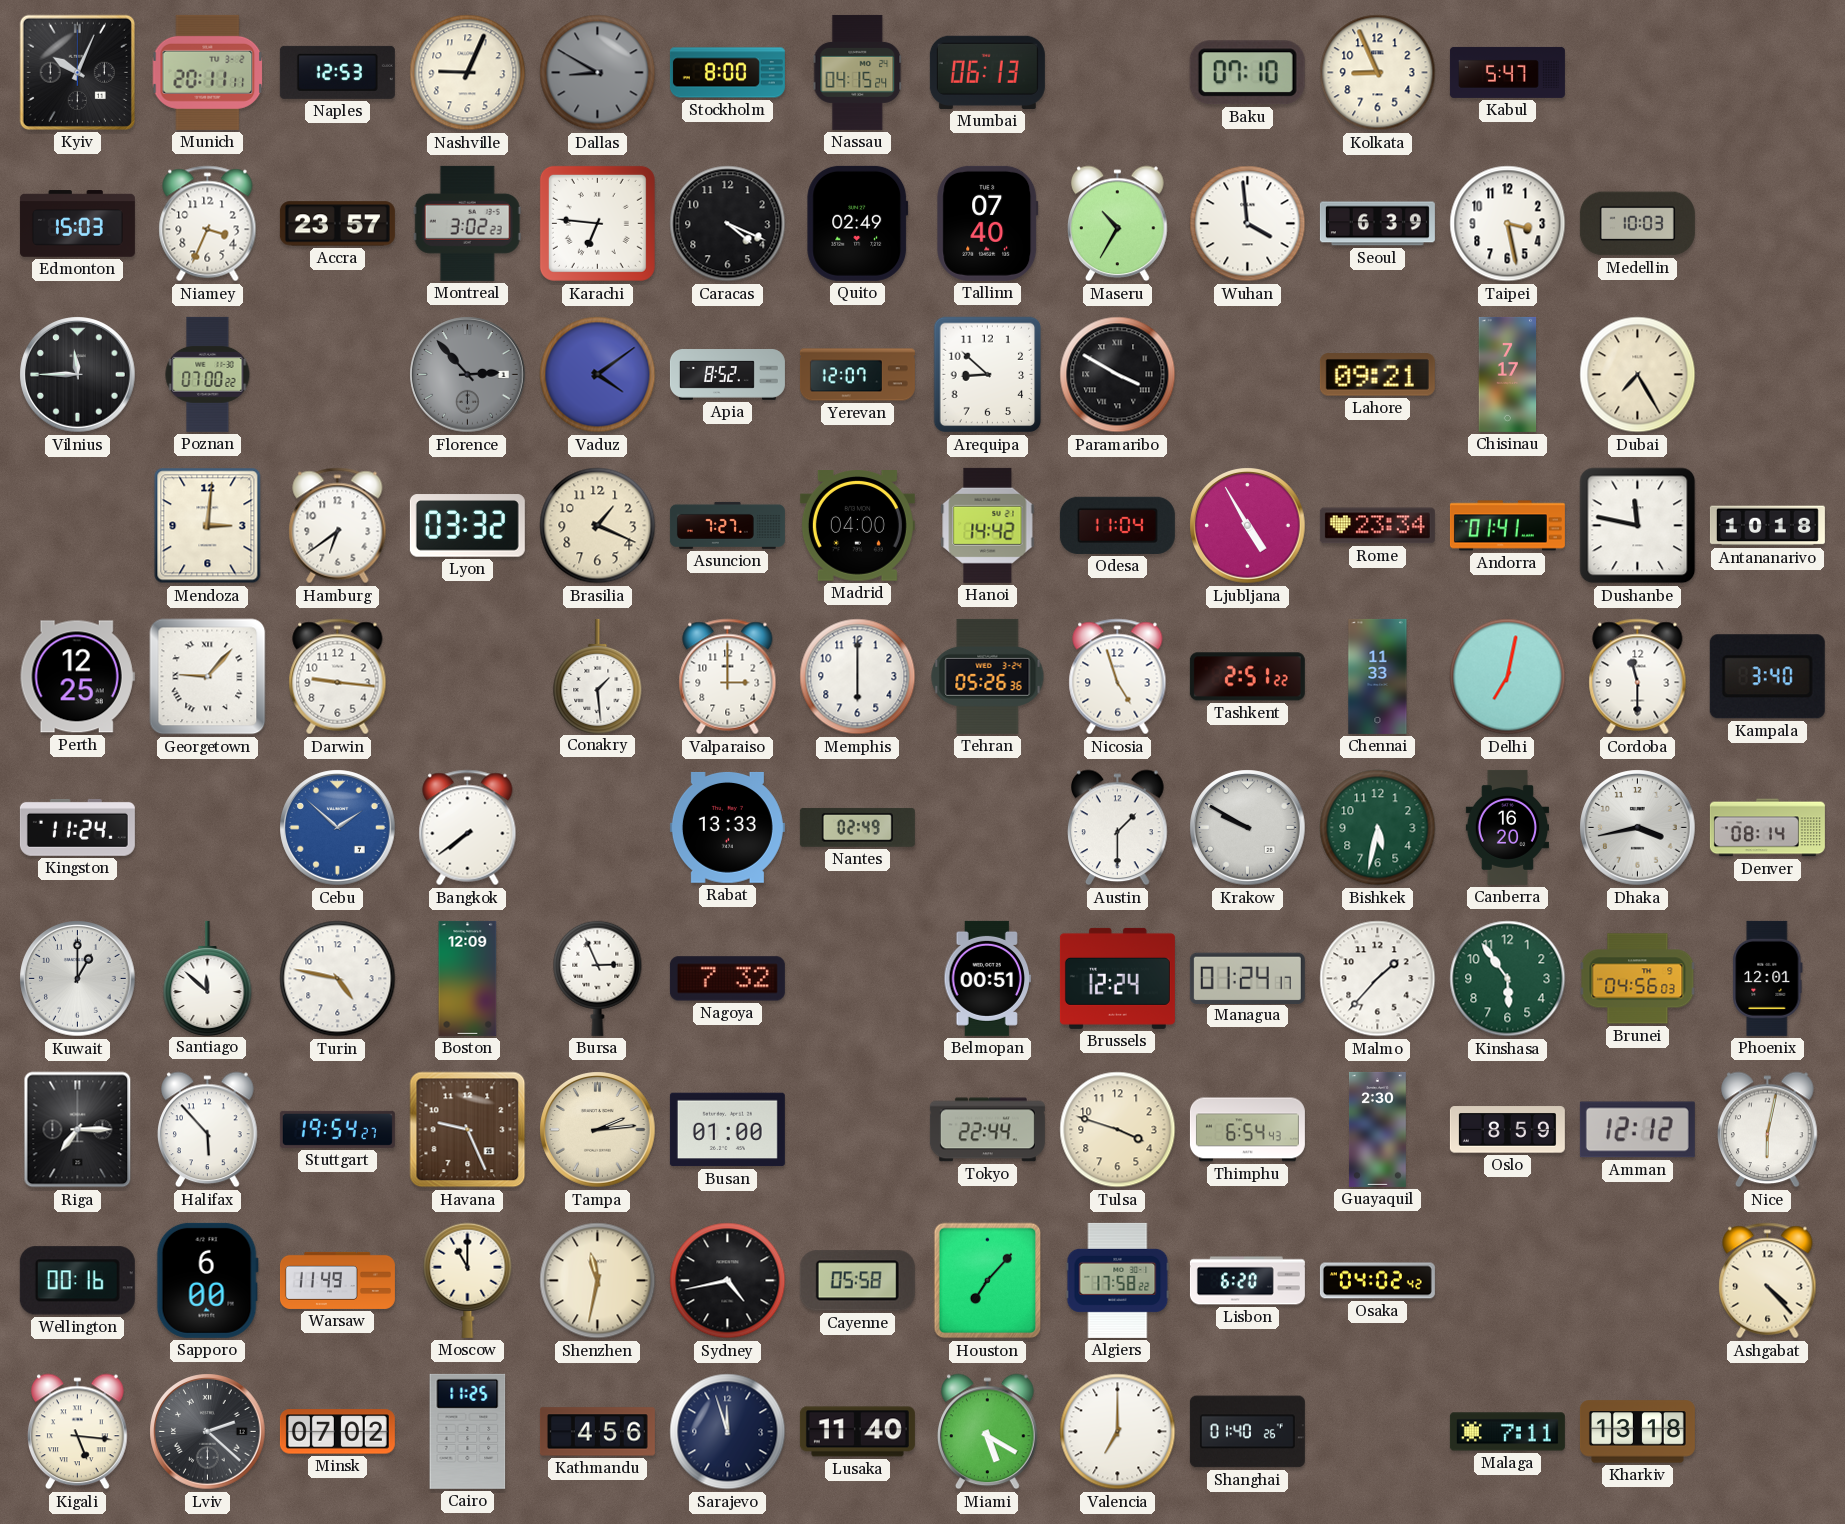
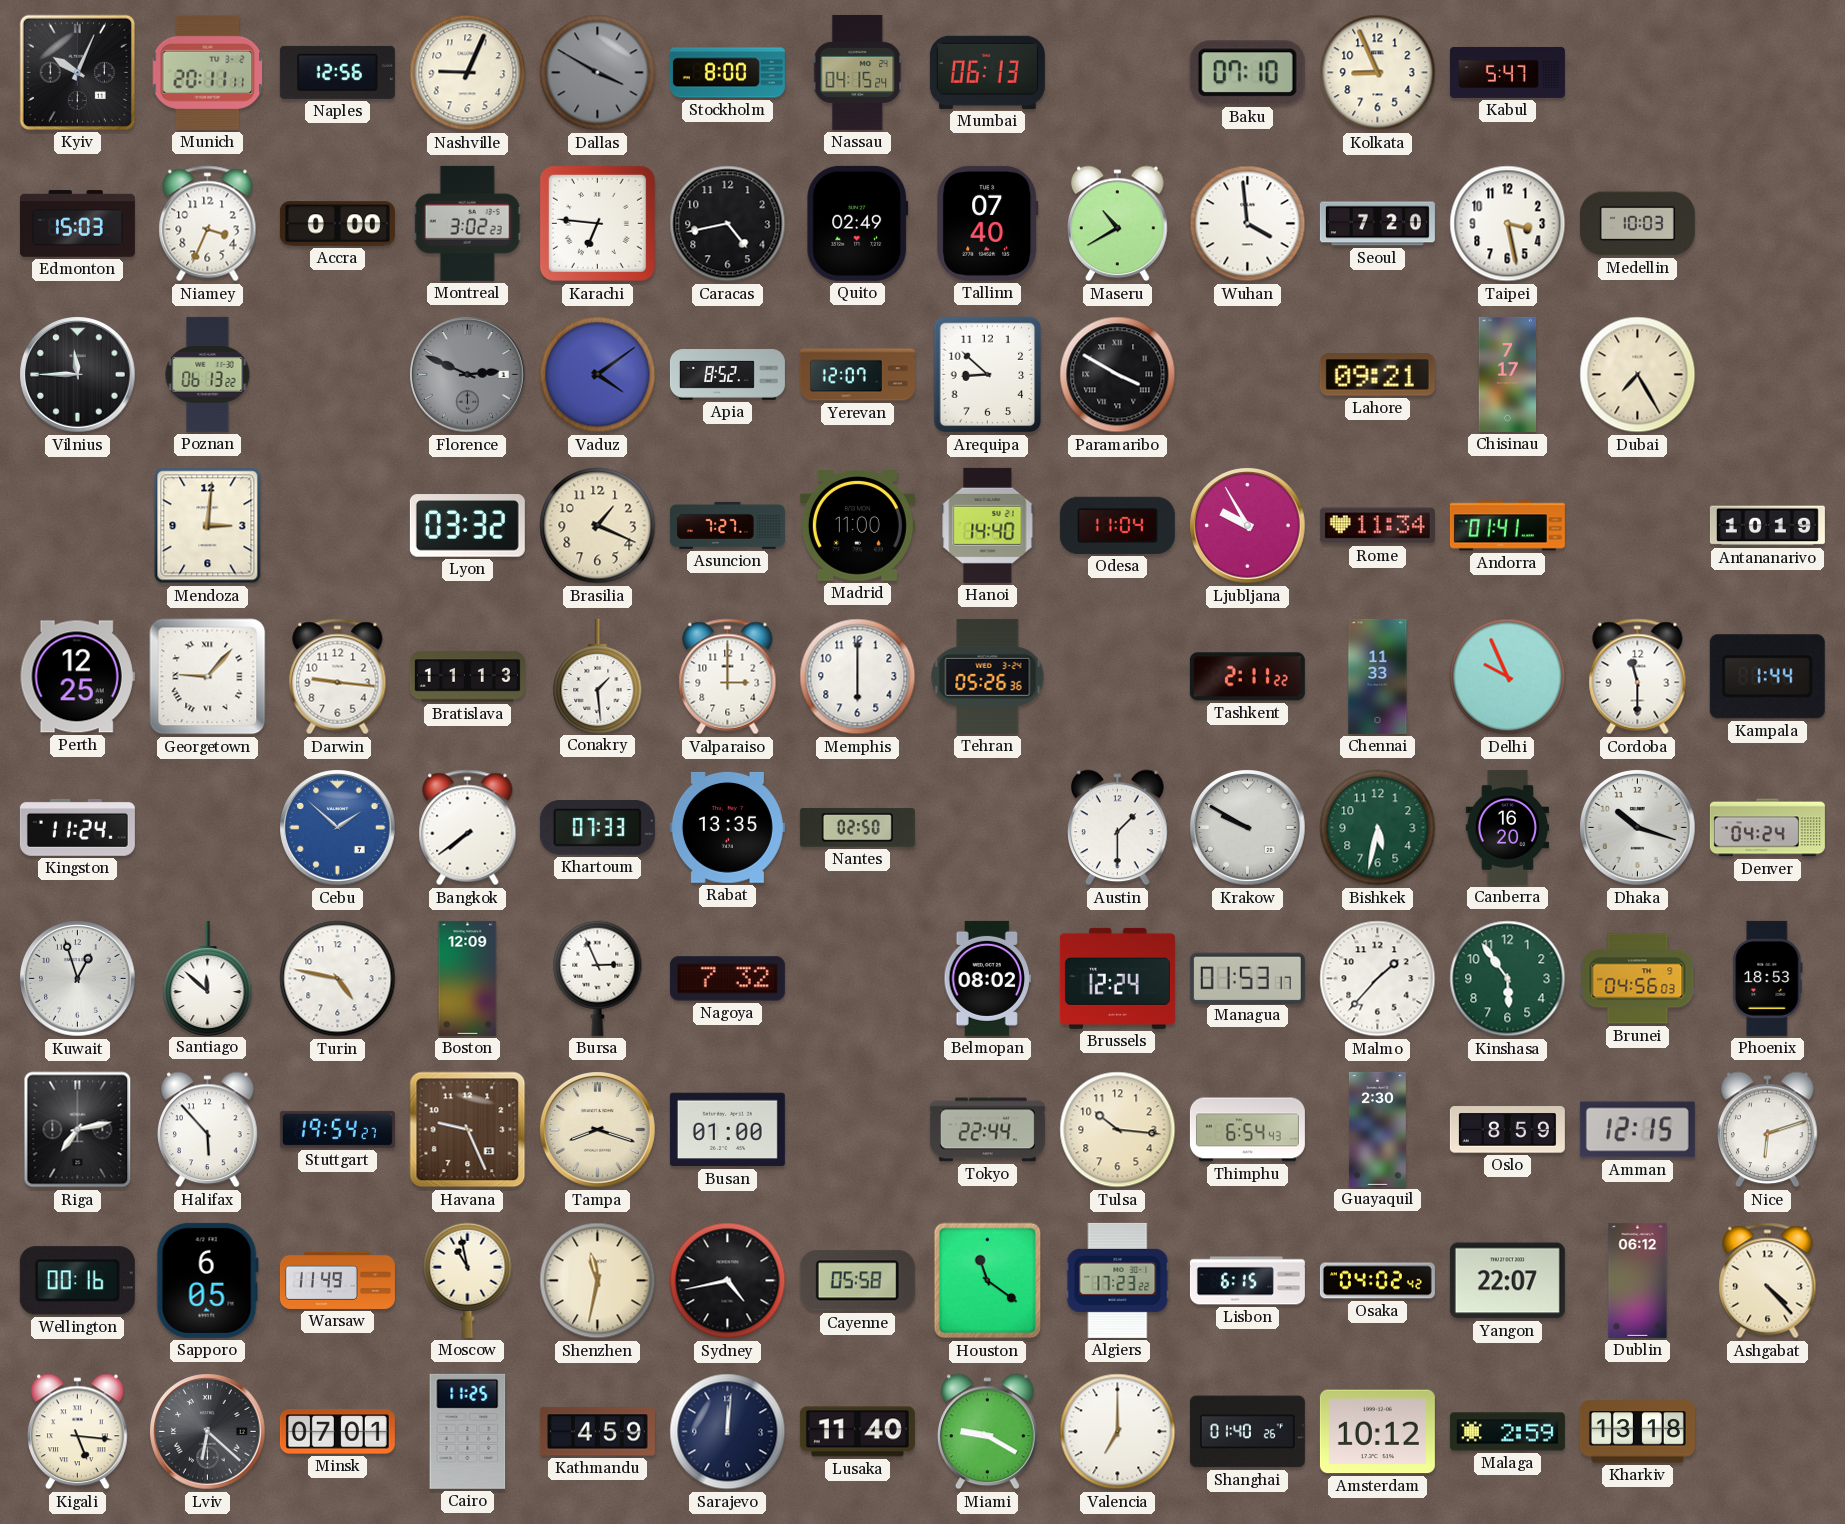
Naples: 12:53 -> 12:56 (337, 72)
Dallas: 8:50 -> 3:50 (598, 73)
Accra: 23:57 -> 0:00 (337, 224)
Caracas: 4:19 -> 4:43 (728, 224)
Maseru: 10:35 -> 10:40 (1118, 224)
Seoul: 6:39 -> 7:20 (1377, 224)
Poznan: 07:00 -> 06:13 (208, 374)
Florence: 2:53 -> 2:49 (468, 375)
Hamburg: 6:39 -> none (338, 526)
Madrid: 04:00 -> 11:00 (857, 526)
Hanoi: 14:42 -> 14:40 (988, 525)
Ljubljana: 4:55 -> 9:55 (1248, 526)
Rome: 23:34 -> 11:34 (1377, 526)
Dushanbe: 11:47 -> none (1638, 526)
Antananarivo: 10:18 -> 10:19 (1767, 526)
Bratislava: none -> 11:13 (467, 677)
Nicosia: 4:57 -> none (1118, 677)
Tashkent: 2:51 -> 2:11 (1247, 677)
Delhi: 7:02 -> 9:56 (1508, 677)
Kampala: 3:40 -> 1:44 (1767, 677)
Khartoum: none -> 07:33 (597, 828)
Rabat: 13:33 -> 13:35 (727, 828)
Nantes: 02:49 -> 02:50 (857, 828)
Dhaka: 3:43 -> 10:18 (1638, 828)
Denver: 08:14 -> 04:24 (1767, 828)
Kuwait: 1:00 -> 12:57 (78, 979)
Belmopan: 00:51 -> 08:02 (987, 978)
Managua: 01:24 -> 01:53 (1247, 978)
Phoenix: 12:01 -> 18:53 (1768, 978)
Riga: 7:15 -> 7:13 (78, 1130)
Tampa: 2:14 -> 8:18 (598, 1130)
Tulsa: 3:48 -> 10:16 (1118, 1130)
Amman: 12:12 -> 12:15 (1637, 1130)
Nice: 6:02 -> 6:12 (1768, 1130)
Sapporo: 6:00 -> 6:05 (207, 1280)
Moscow: 11:00 -> 10:58 (468, 1280)
Houston: 7:07 -> 11:21 (988, 1281)
Algiers: 17:58 -> 17:23 (1118, 1280)
Lisbon: 6:20 -> 6:15 (1247, 1281)
Yangon: none -> 22:07 (1507, 1281)
Dublin: none -> 06:12 (1638, 1280)
Lviv: 2:22 -> 6:22 (208, 1432)
Minsk: 07:02 -> 07:01 (337, 1432)
Kathmandu: 4:56 -> 4:59 (597, 1432)
Sarajevo: 11:57 -> 12:01 (728, 1432)
Miami: 5:20 -> 9:20 (988, 1432)
Amsterdam: none -> 10:12 (1377, 1432)
Malaga: 7:11 -> 2:59 (1507, 1432)
